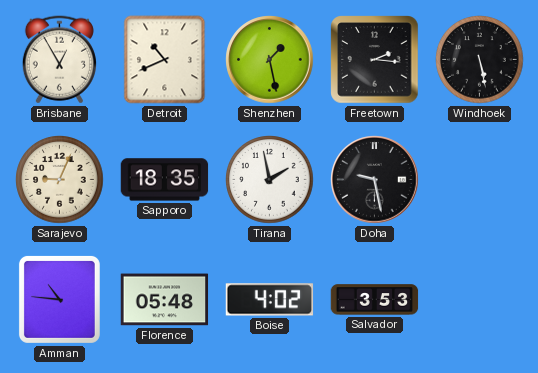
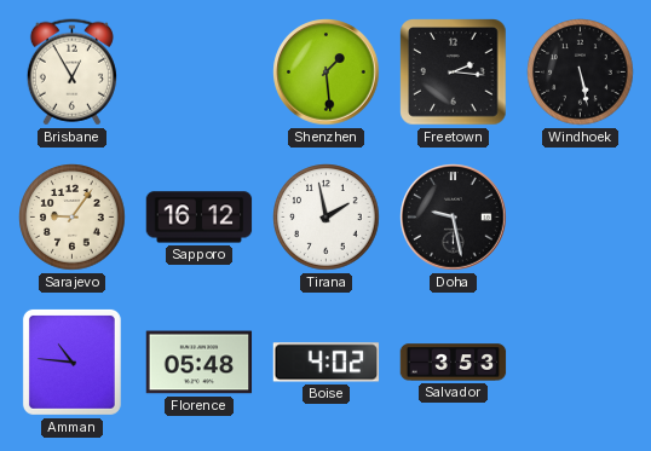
Detroit: 10:41 -> none (165, 60)
Shenzhen: 1:28 -> 1:29 (327, 73)
Sarajevo: 9:04 -> 9:06 (73, 218)
Sapporo: 18:35 -> 16:12 (200, 218)
